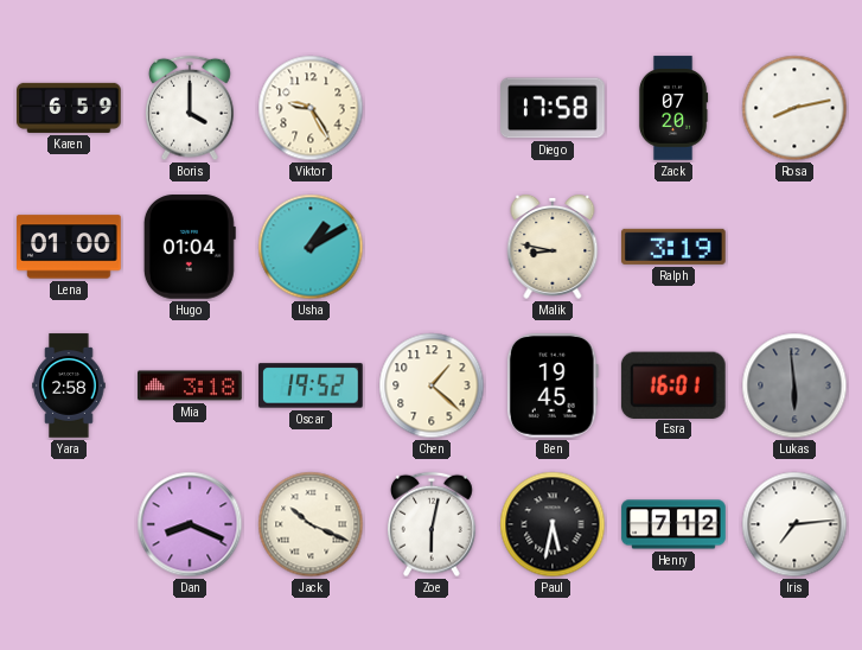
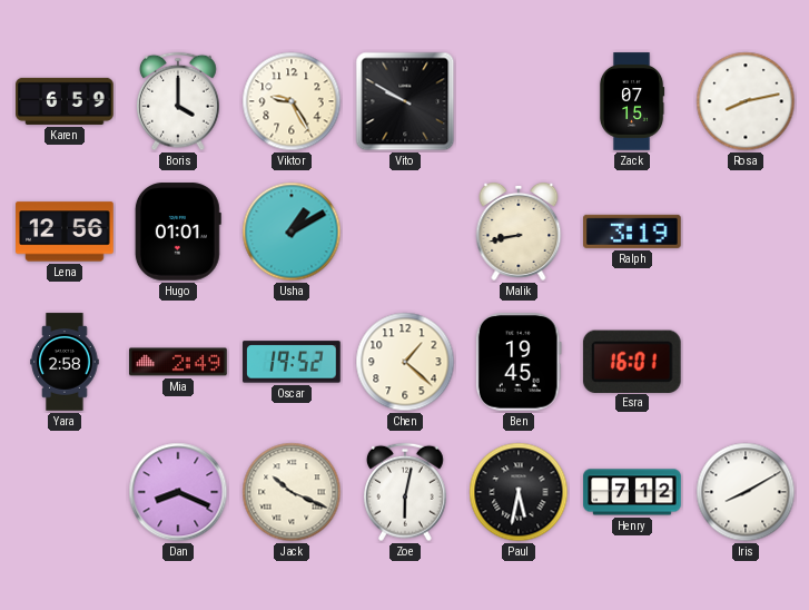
Vito: none -> 9:50 (405, 101)
Diego: 17:58 -> none (553, 108)
Zack: 07:20 -> 07:15 (632, 101)
Lena: 01:00 -> 12:56 (65, 232)
Hugo: 01:04 -> 01:01 (178, 232)
Malik: 8:47 -> 8:43 (519, 232)
Mia: 3:18 -> 2:49 (178, 362)
Lukas: 5:59 -> none (794, 385)
Iris: 7:14 -> 8:10 (746, 492)
